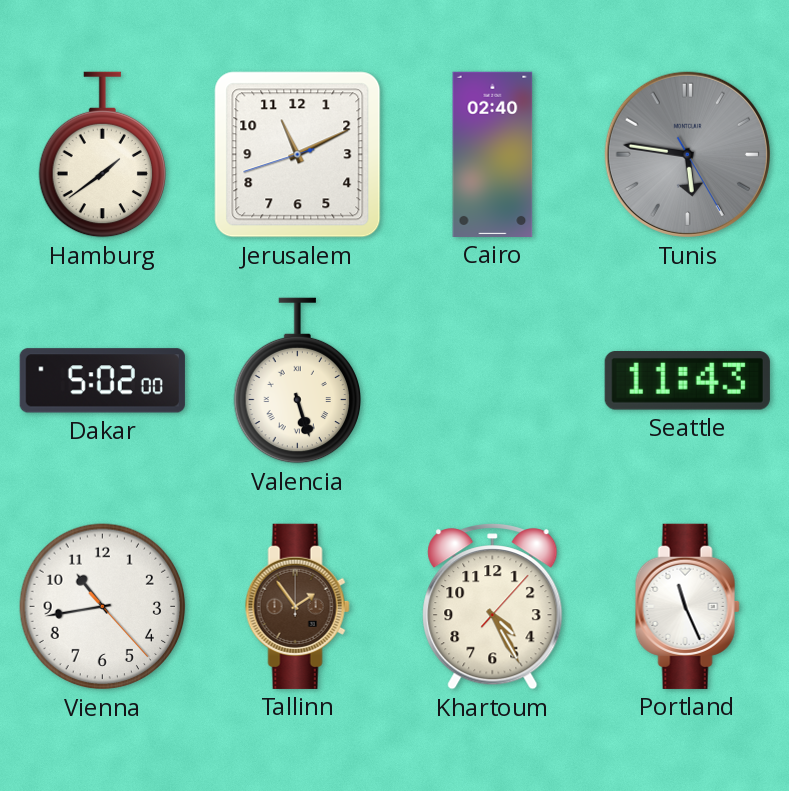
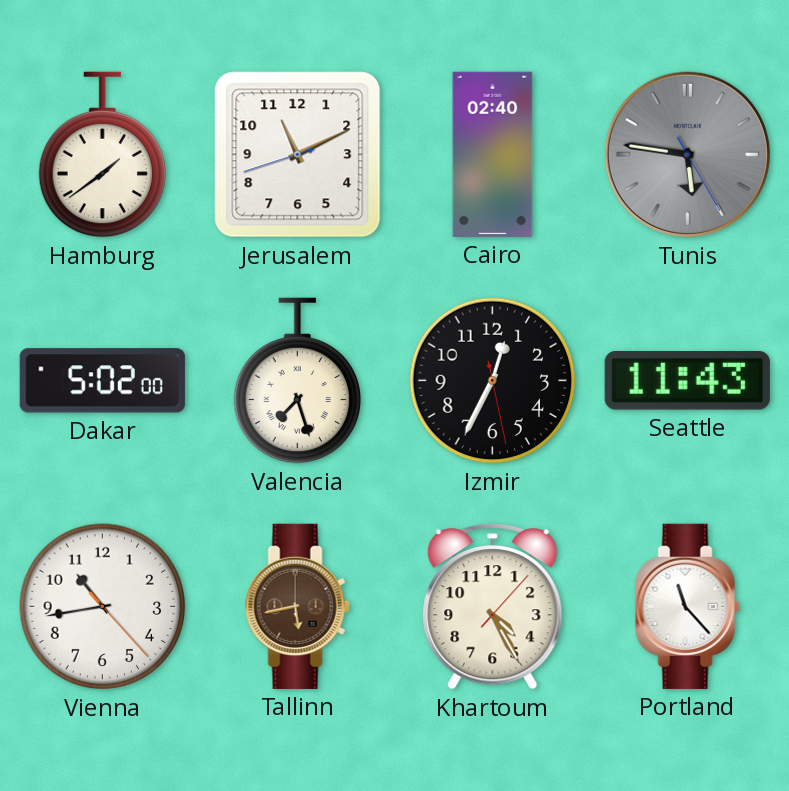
Valencia: 5:27 -> 7:27 (297, 381)
Izmir: none -> 12:34 (493, 381)
Tallinn: 1:54 -> 5:43 (297, 606)
Portland: 11:26 -> 11:23 (687, 606)
